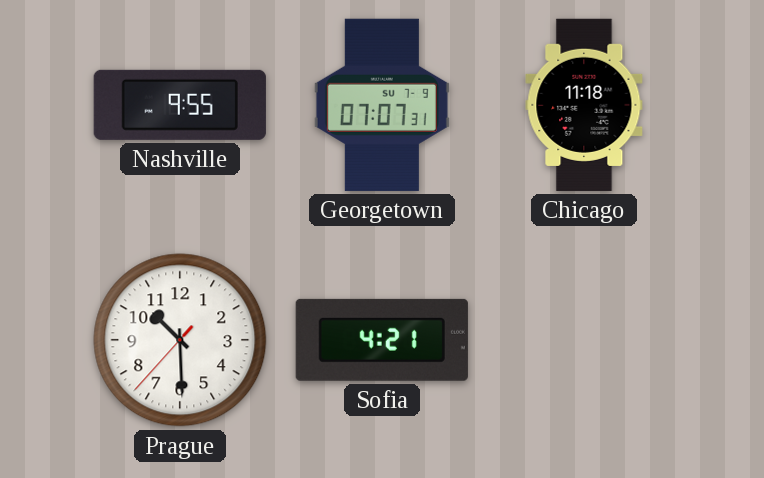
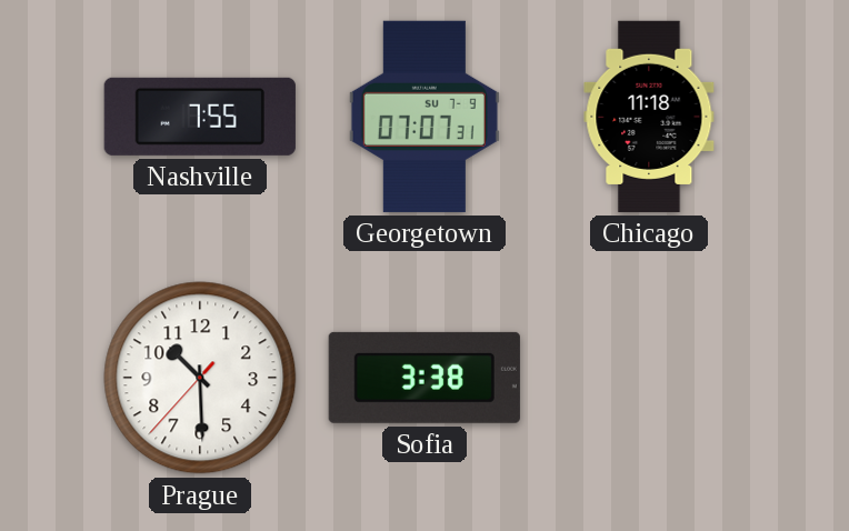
Nashville: 9:55 -> 7:55 (200, 117)
Sofia: 4:21 -> 3:38 (425, 378)
